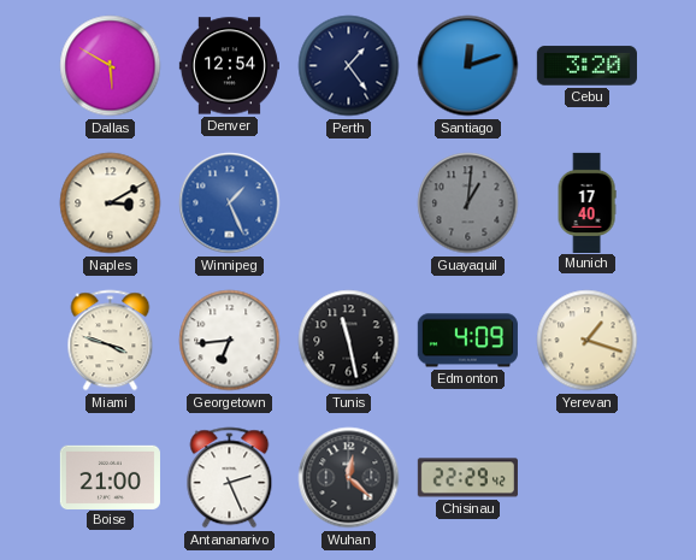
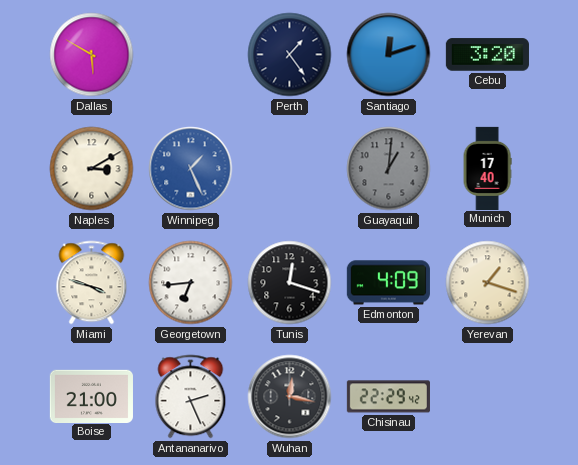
Denver: 12:54 -> none (229, 66)
Tunis: 11:28 -> 12:18 (290, 283)
Wuhan: 12:22 -> 12:17 (290, 397)
